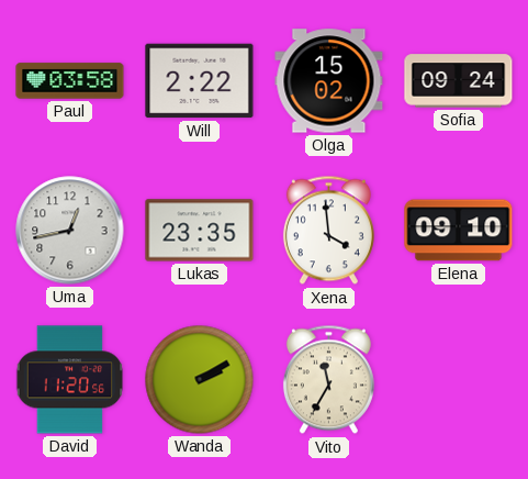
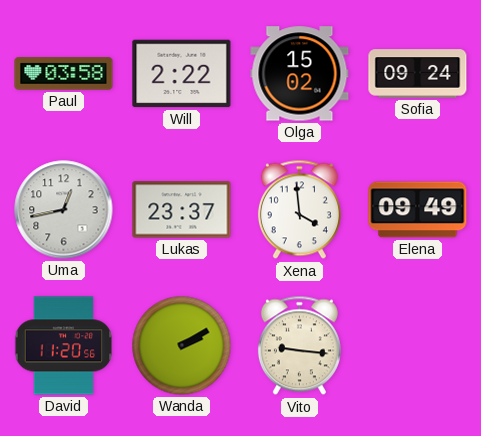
Lukas: 23:35 -> 23:37 (182, 210)
Elena: 09:10 -> 09:49 (418, 210)
Vito: 11:35 -> 9:16 (299, 346)
